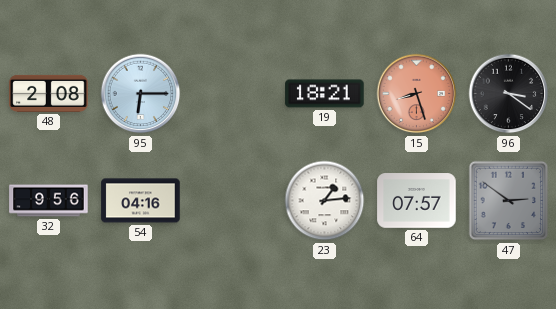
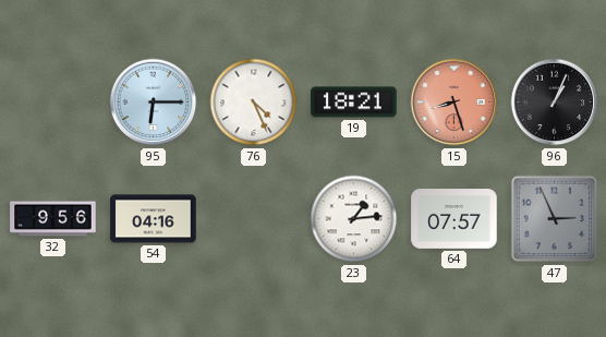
48: 2:08 -> none (49, 93)
76: none -> 4:26 (254, 103)
96: 3:21 -> 1:04 (555, 103)
47: 2:51 -> 2:56 (555, 219)
